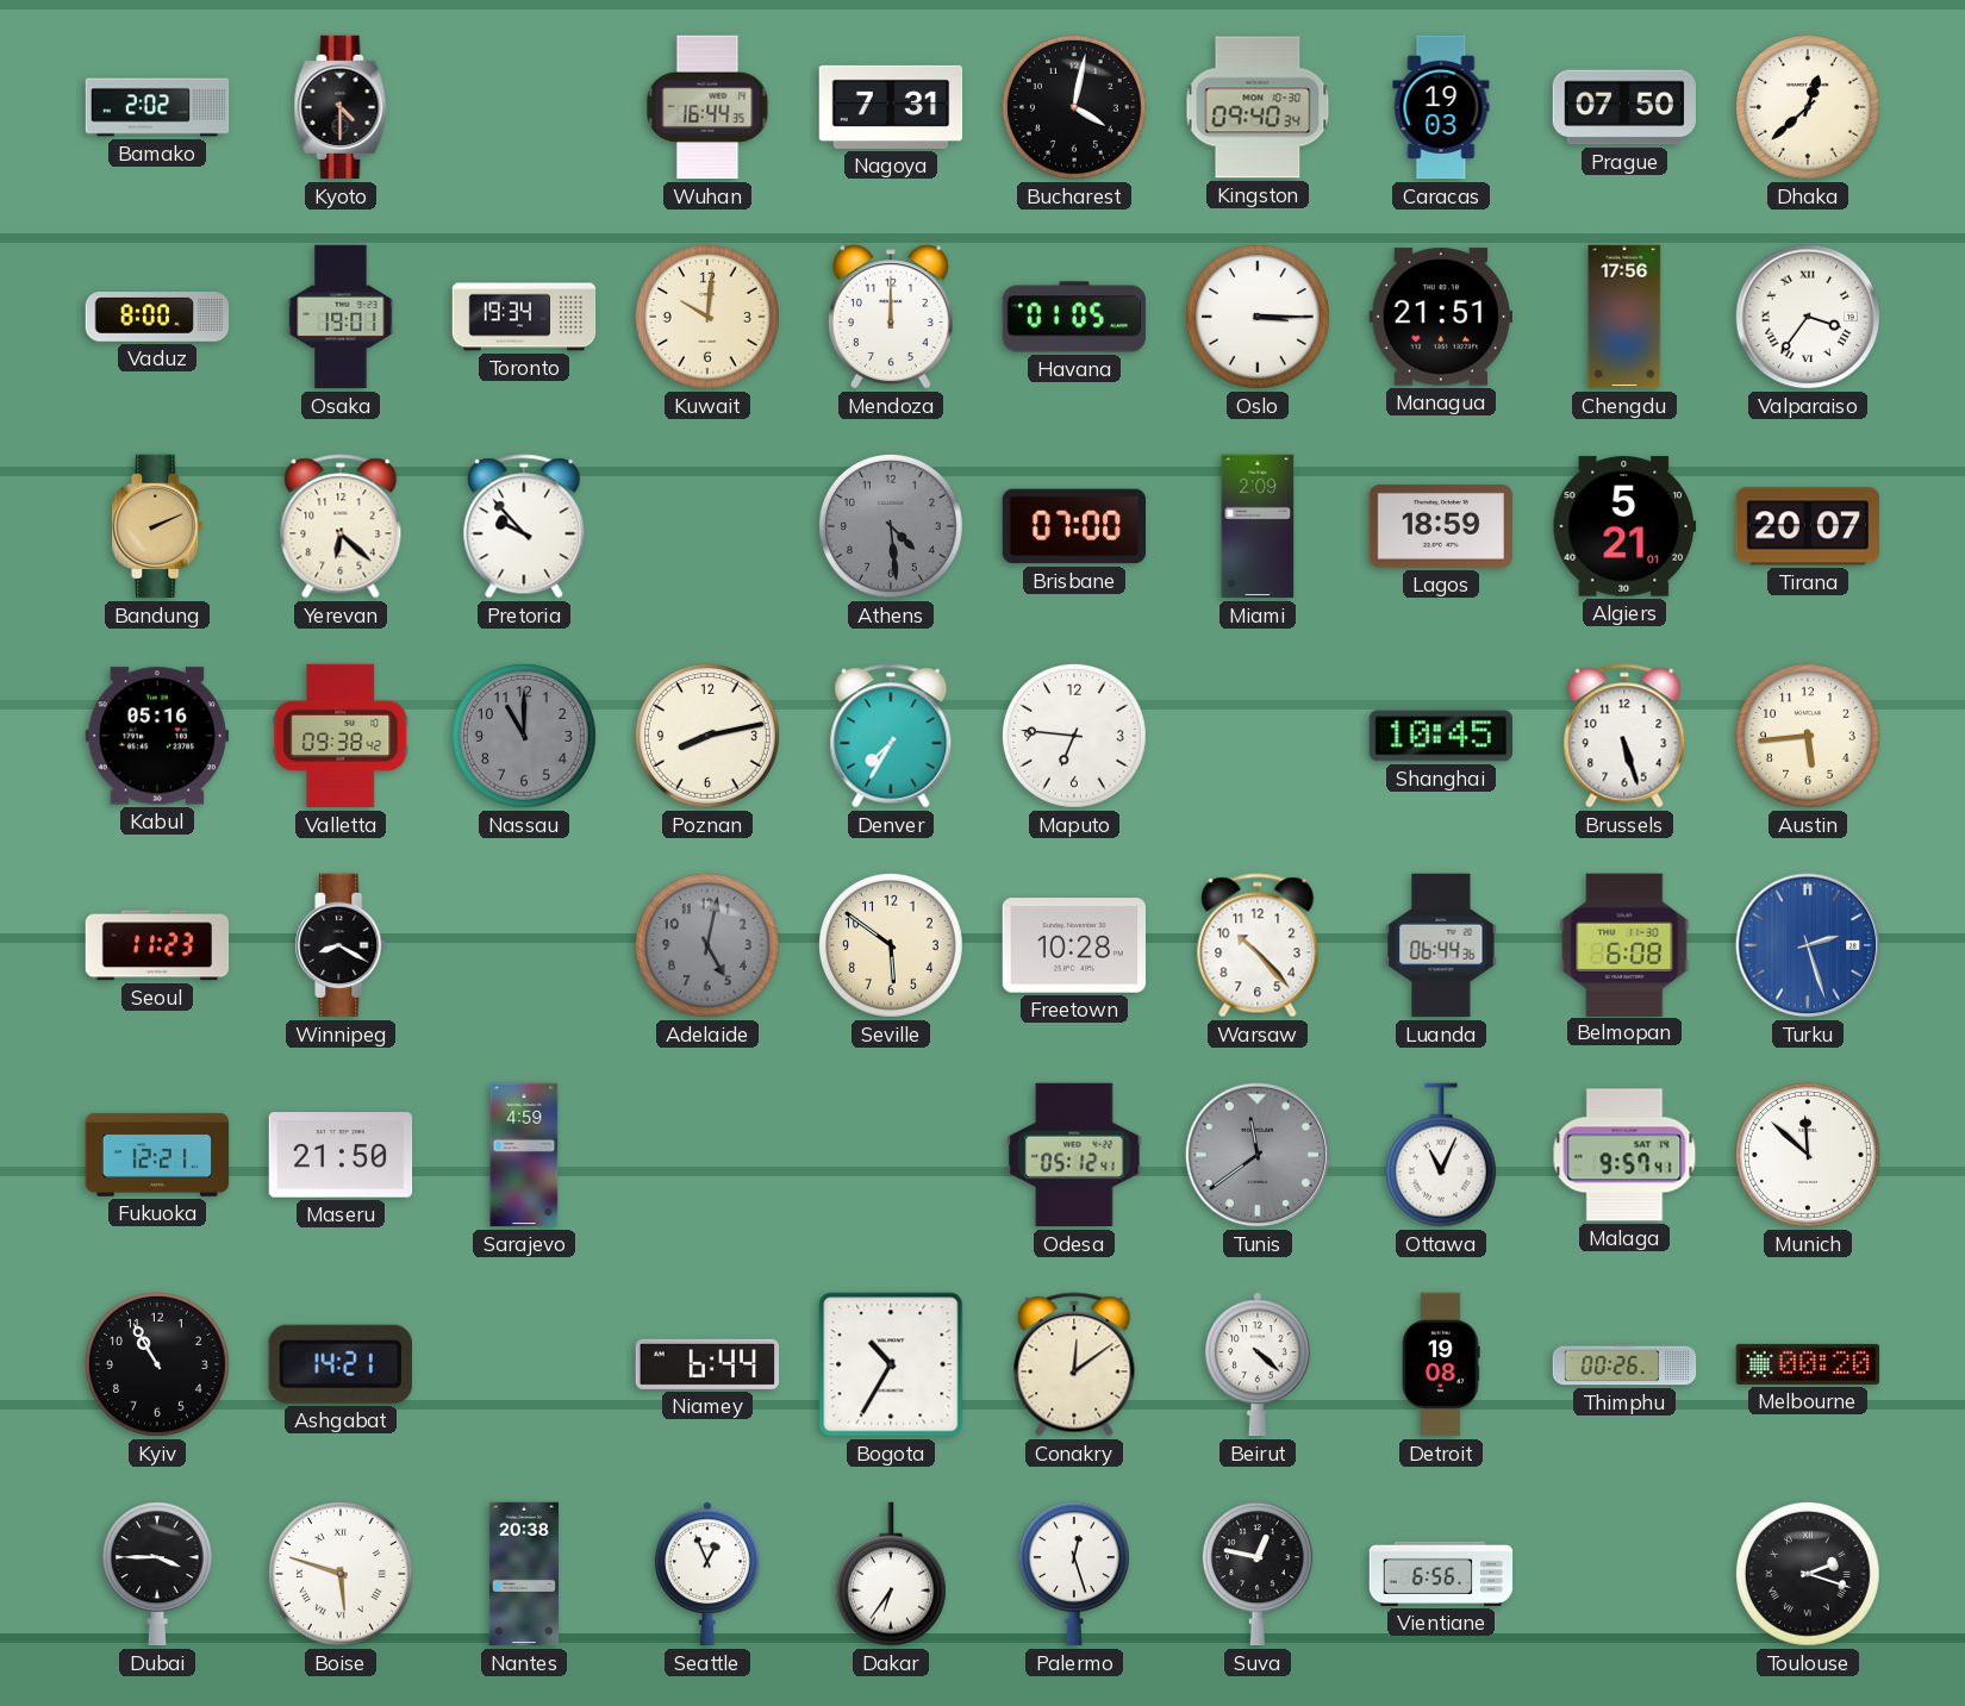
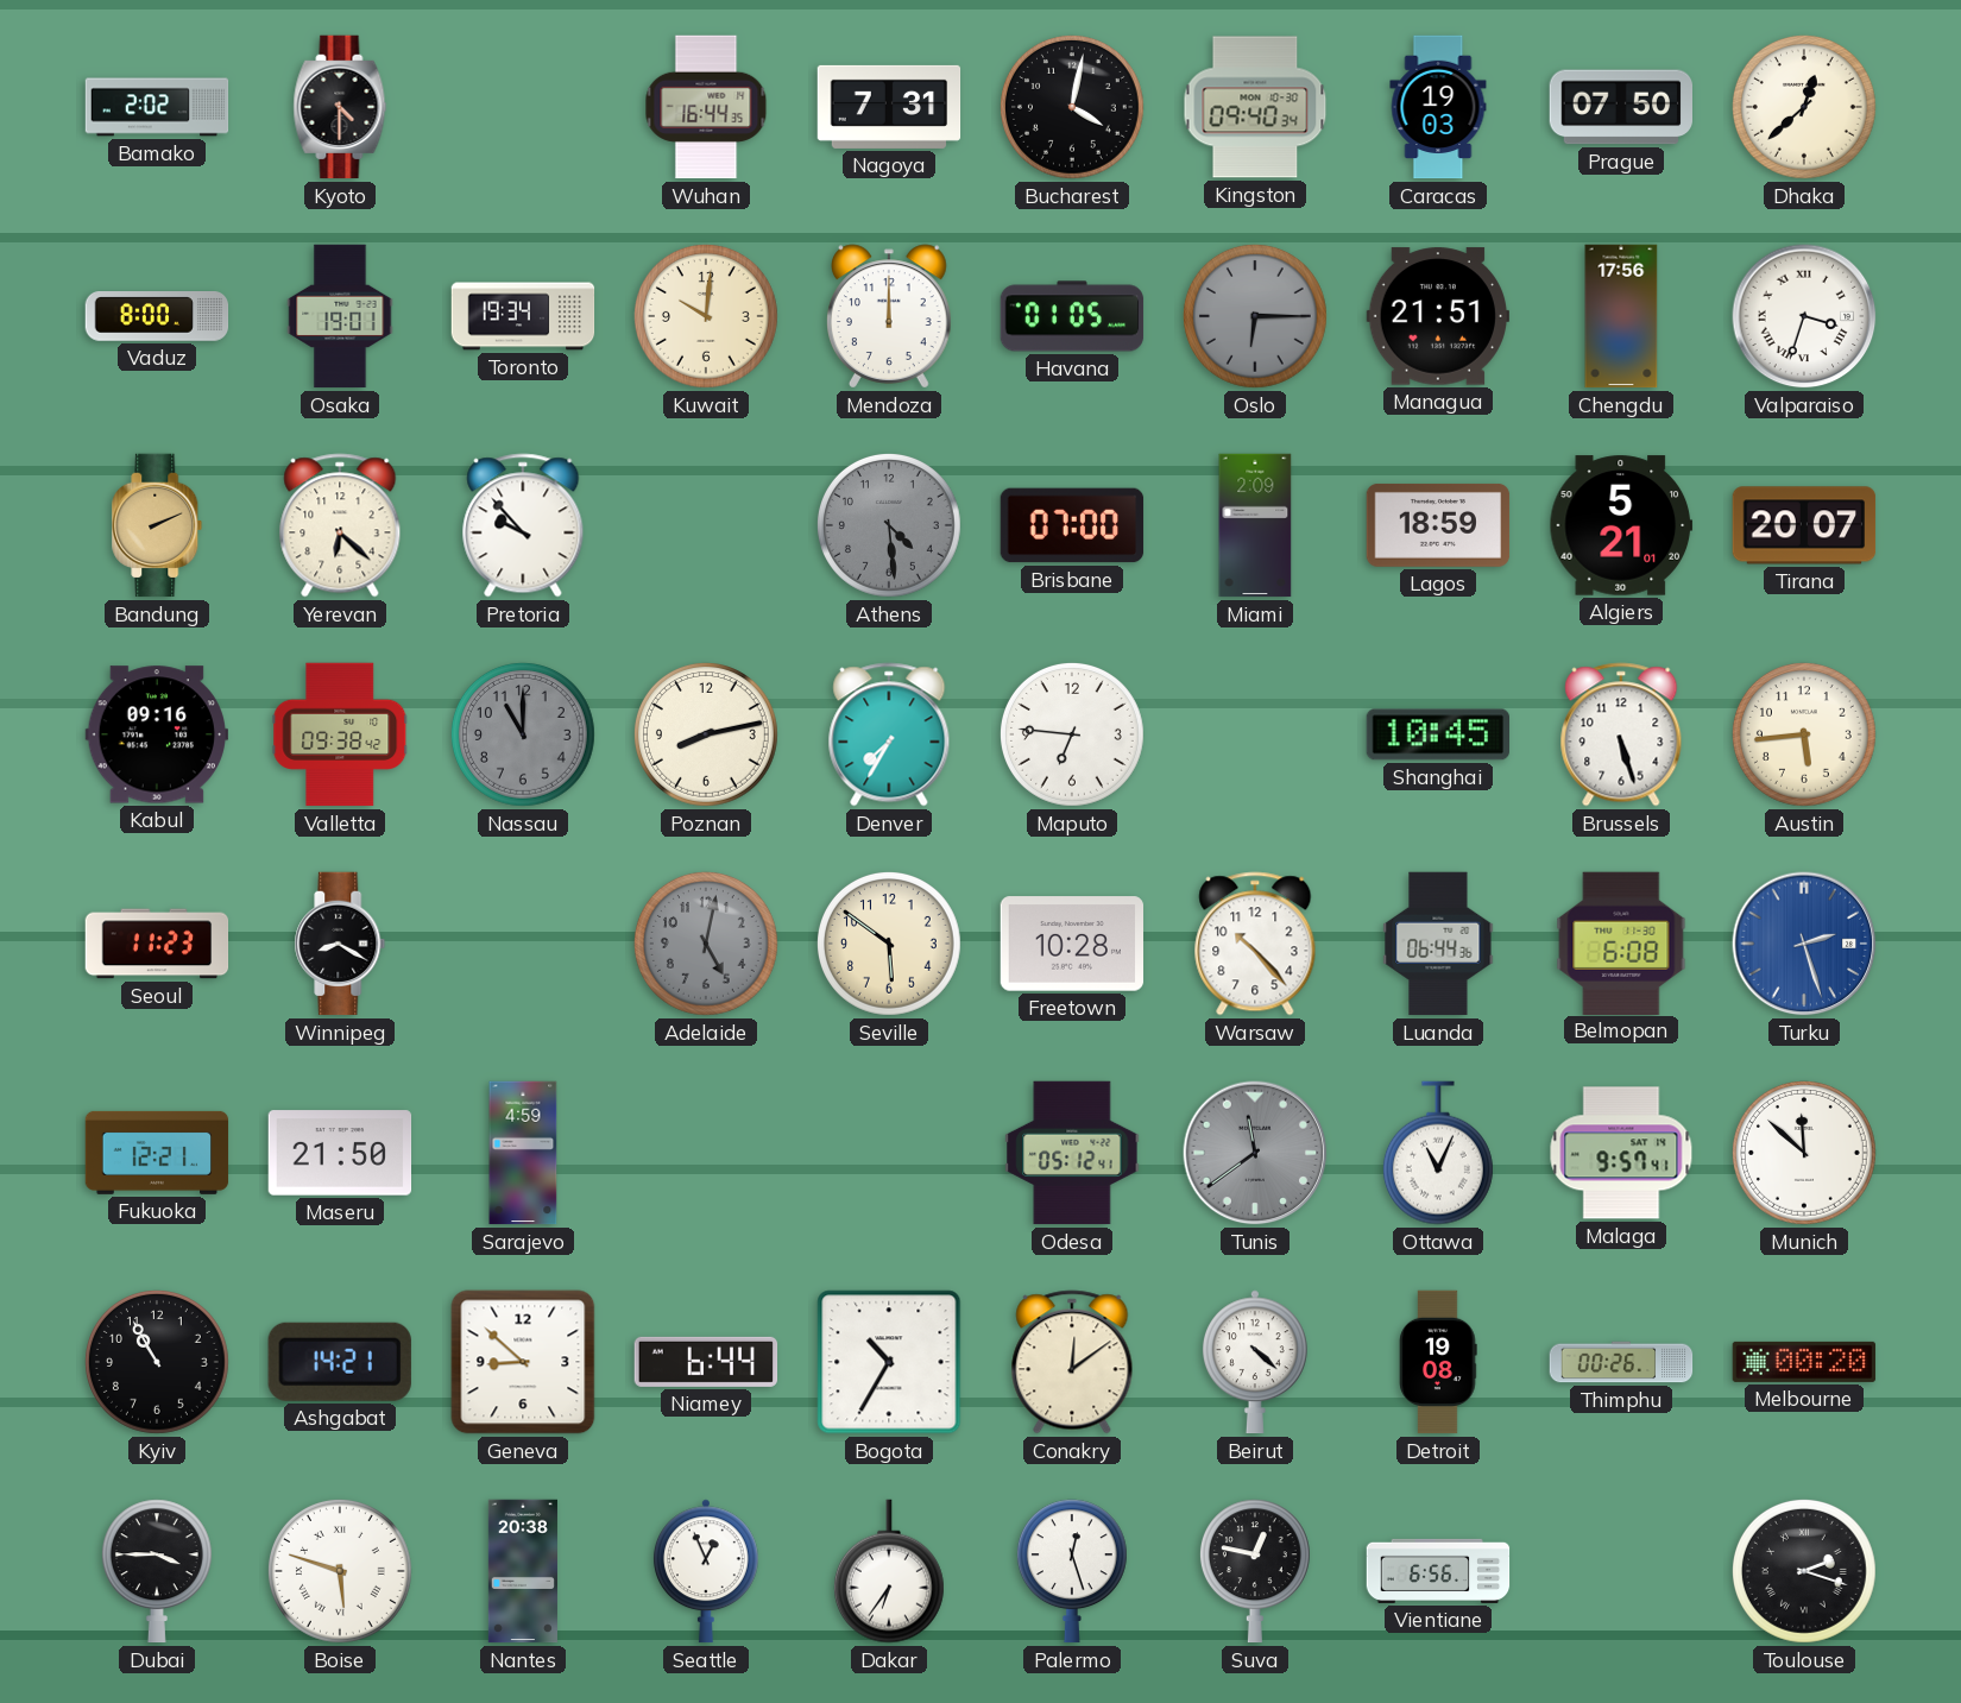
Oslo: 3:15 -> 6:15 (1255, 316)
Oslo dial: white -> grey (1255, 316)
Valparaiso: 3:36 -> 3:33 (1804, 316)
Kabul: 05:16 -> 09:16 (156, 734)
Geneva: none -> 8:52 (523, 1362)
